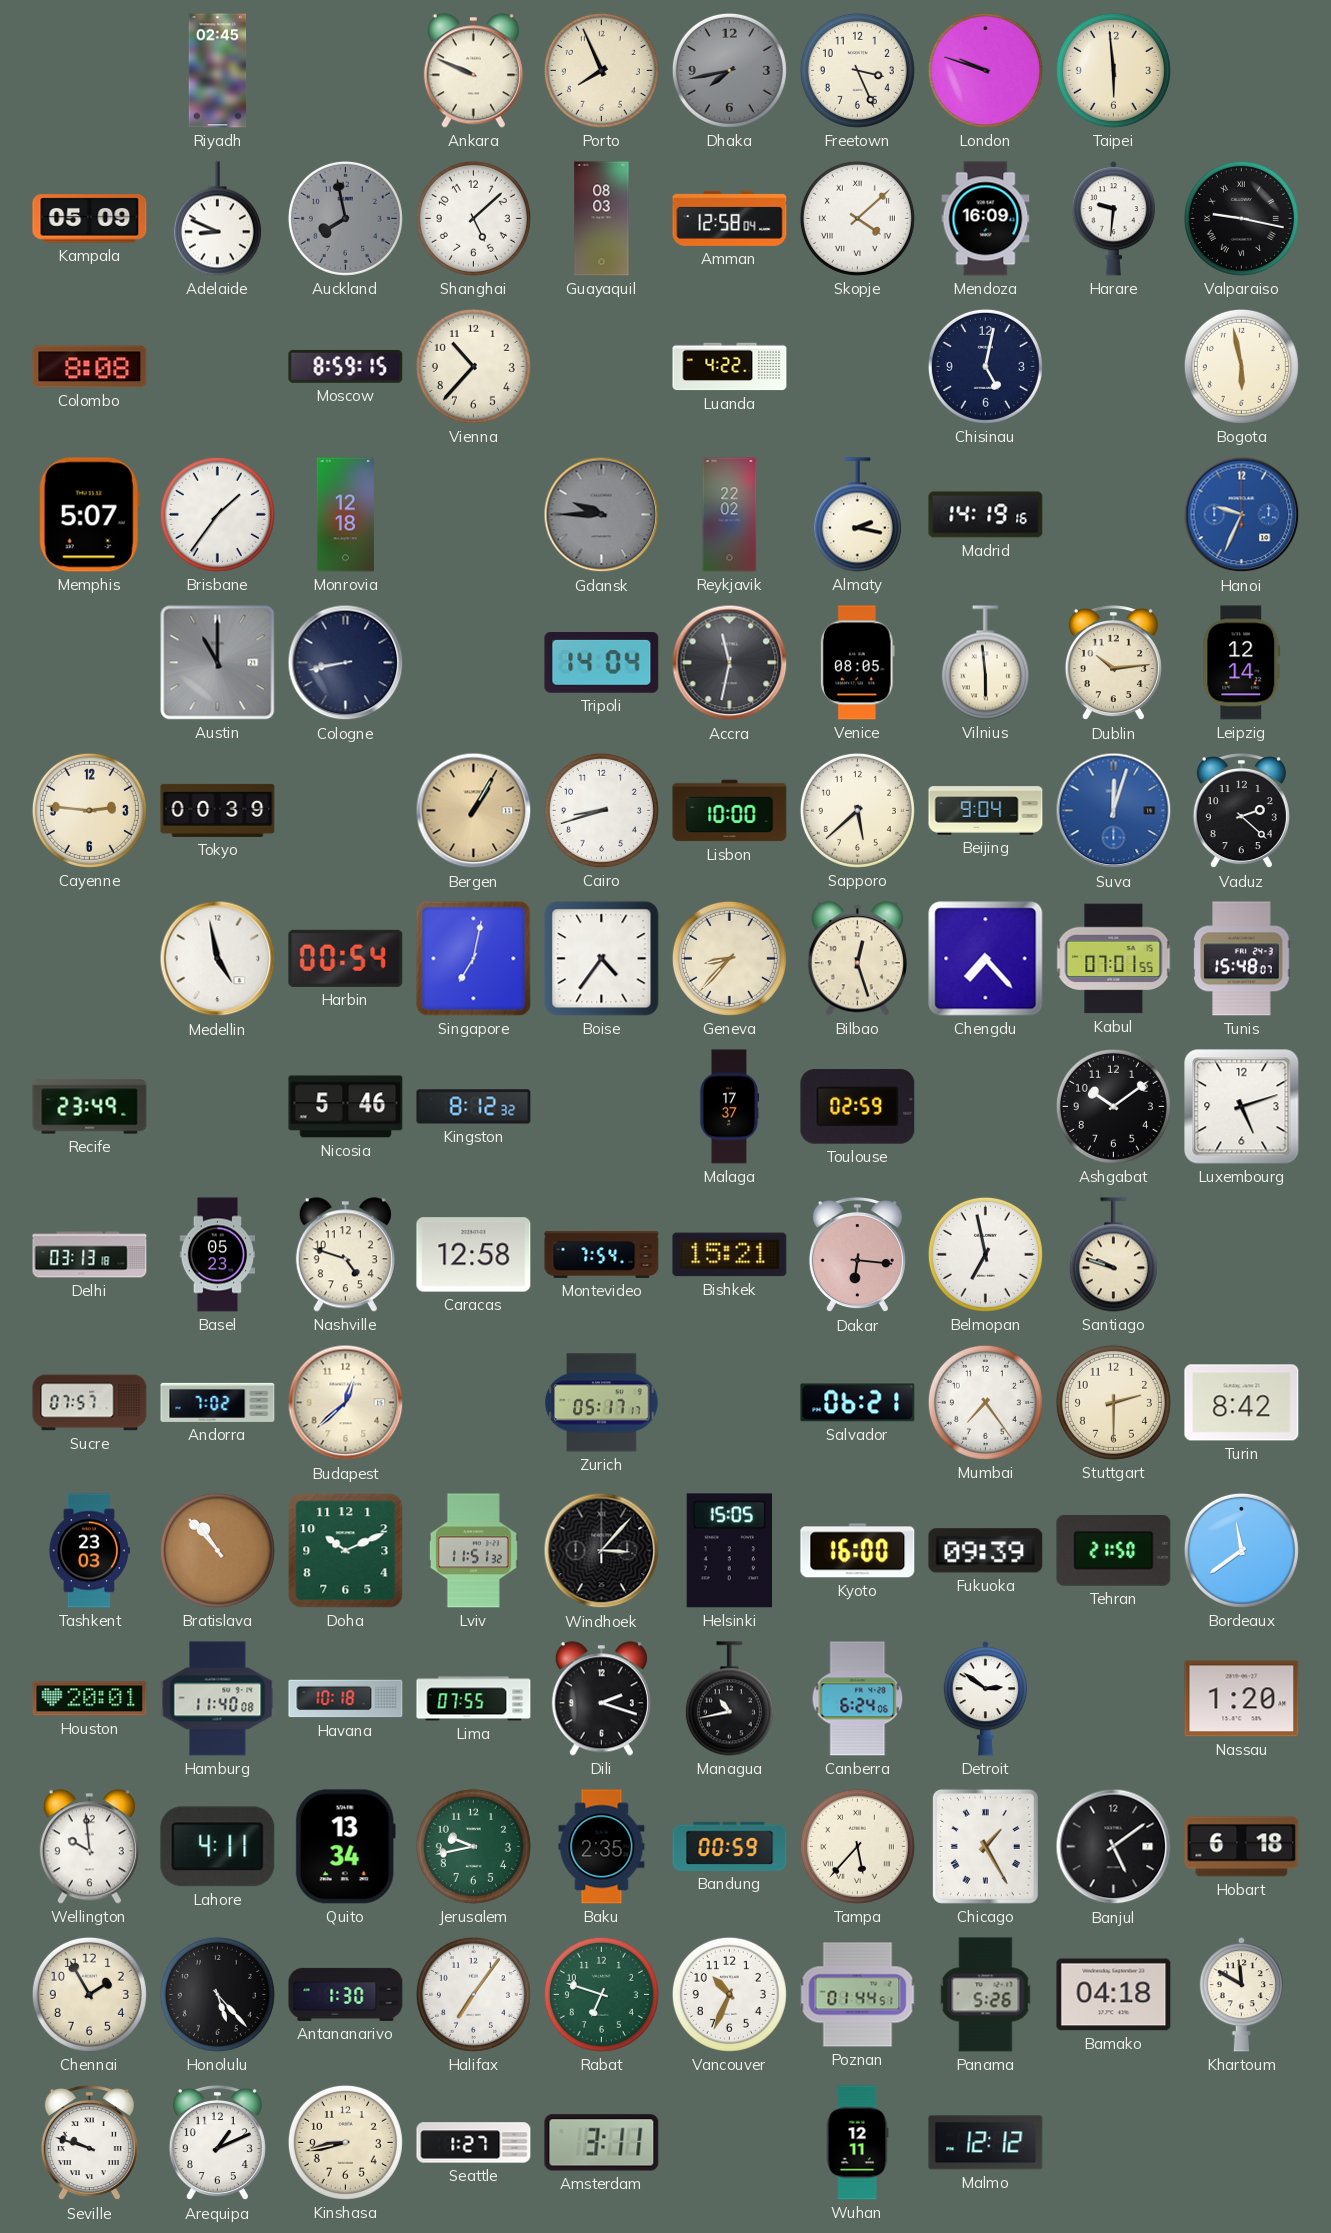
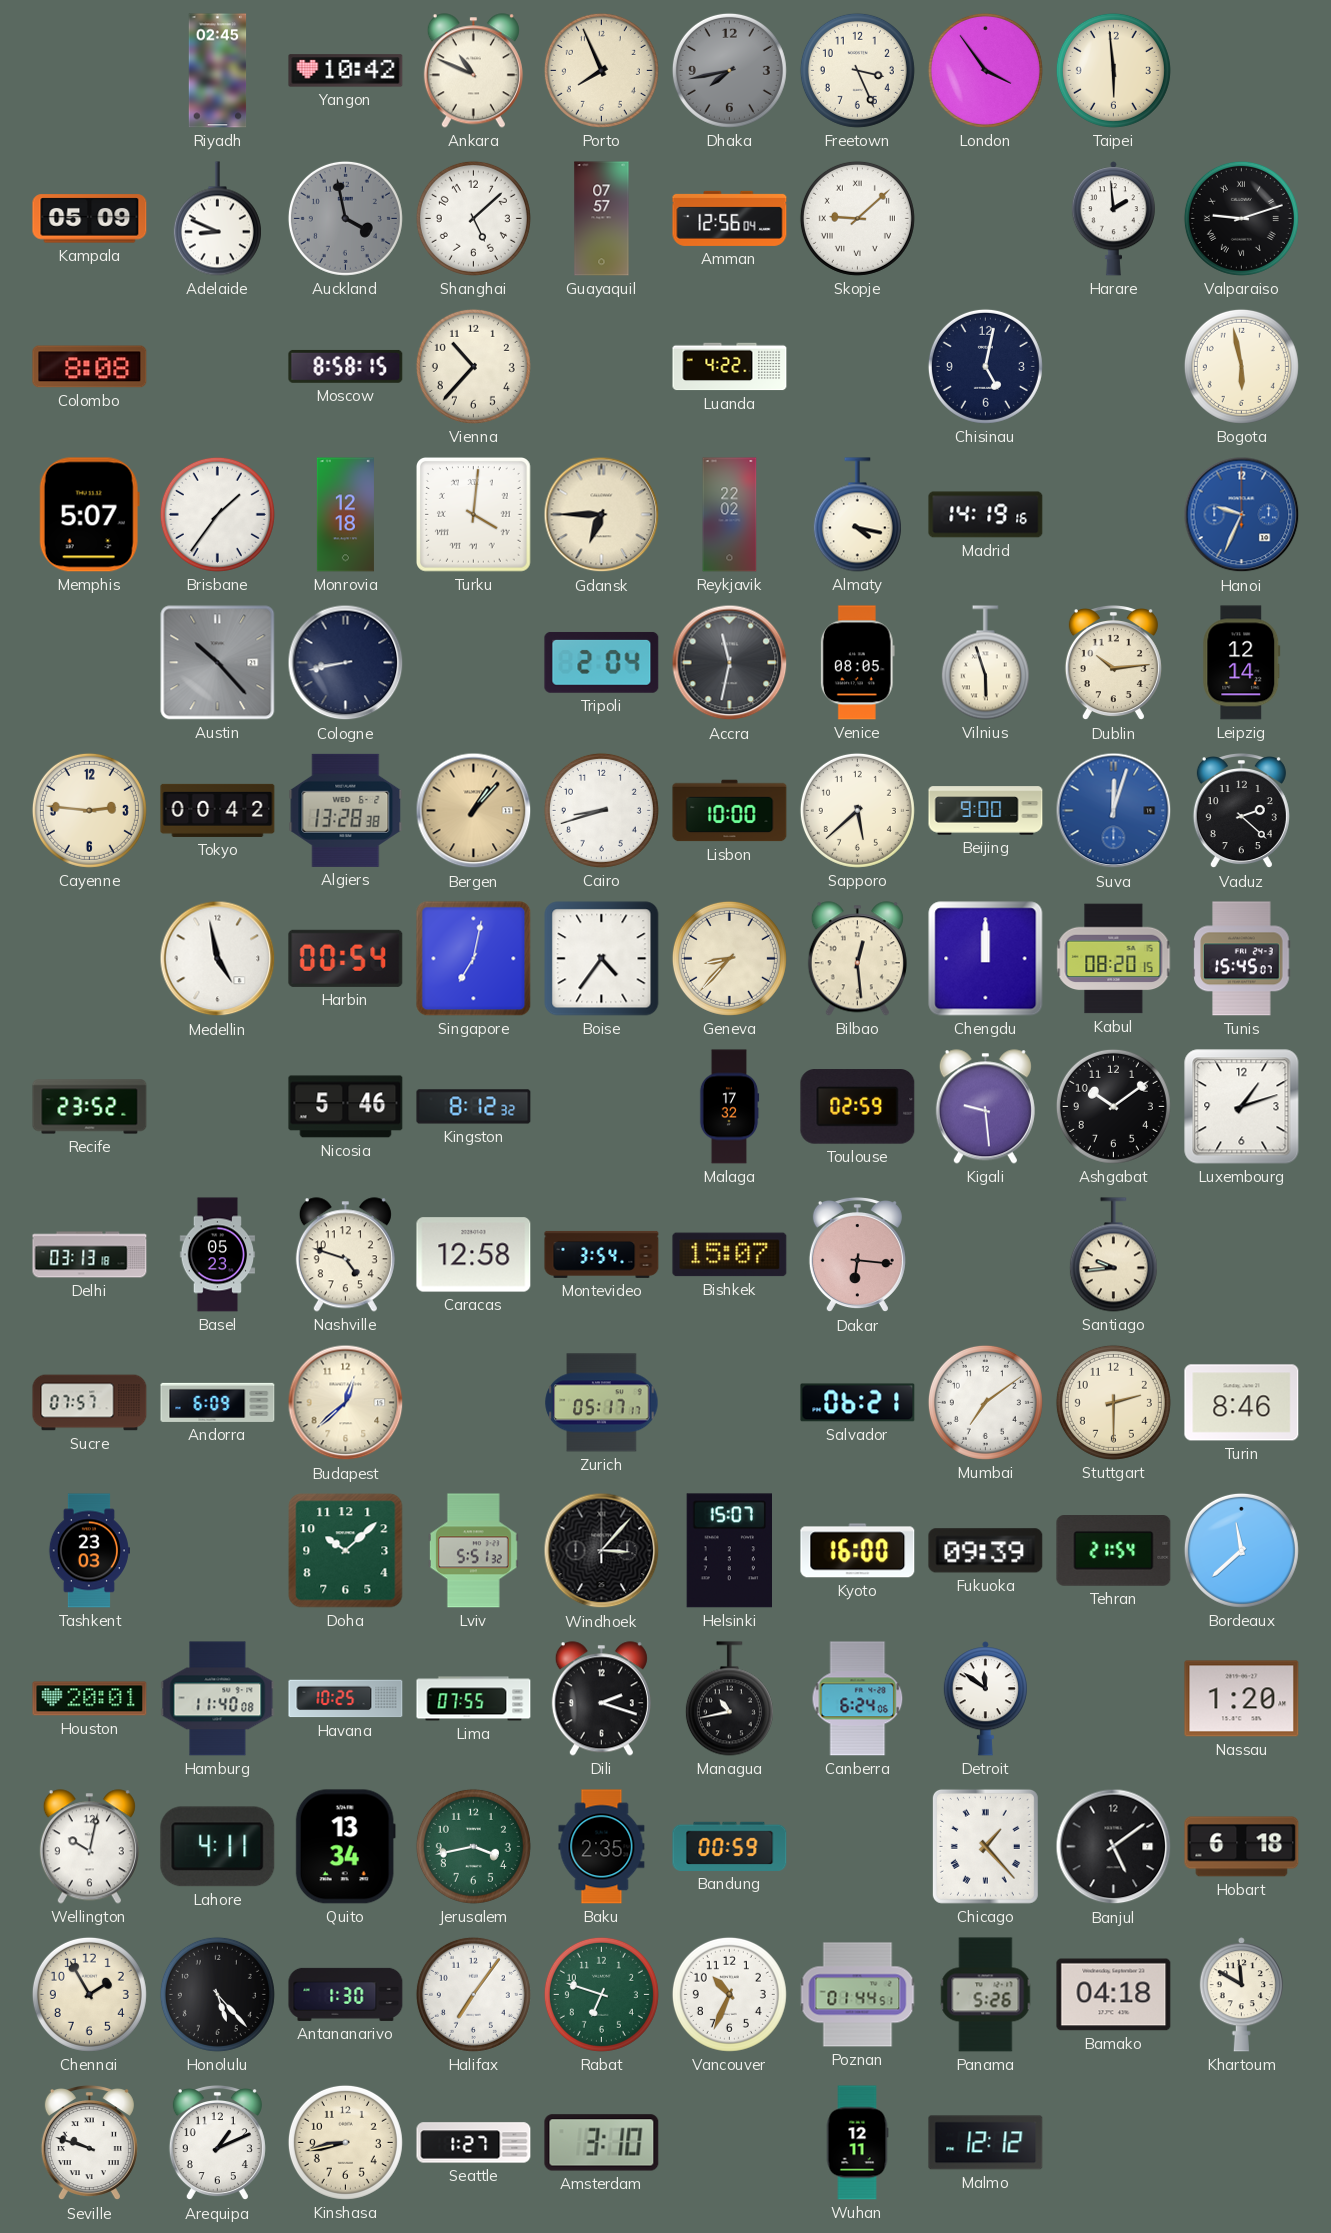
Yangon: none -> 10:42 (346, 71)
Ankara: 9:49 -> 10:49 (473, 71)
London: 9:48 -> 3:54 (985, 70)
Auckland: 7:58 -> 3:58 (345, 218)
Guayaquil: 08:03 -> 07:57 (602, 219)
Amman: 12:58 -> 12:56 (730, 218)
Skopje: 4:08 -> 9:08 (857, 218)
Mendoza: 16:09 -> none (986, 219)
Harare: 9:31 -> 1:59 (1113, 219)
Valparaiso: 9:17 -> 9:12 (1241, 218)
Moscow: 8:59 -> 8:58 (346, 366)
Turku: none -> 4:01 (474, 515)
Gdansk: 9:45 -> 6:45 (602, 515)
Gdansk dial: grey -> cream (602, 515)
Almaty: 2:17 -> 4:17 (857, 515)
Austin: 11:00 -> 10:23 (218, 663)
Tripoli: 14:04 -> 2:04 (602, 662)
Vilnius: 5:59 -> 5:57 (985, 663)
Tokyo: 00:39 -> 00:42 (218, 810)
Algiers: none -> 13:28 (346, 810)
Bergen: 1:05 -> 1:07 (474, 811)
Beijing: 9:04 -> 9:00 (986, 811)
Bilbao: 12:27 -> 12:29 (857, 959)
Chengdu: 7:23 -> 12:00 (986, 959)
Kabul: 07:01 -> 08:20 (1114, 959)
Tunis: 15:48 -> 15:45 (1242, 959)
Recife: 23:49 -> 23:52 (90, 1107)
Malaga: 17:37 -> 17:32 (729, 1107)
Kigali: none -> 9:29 (985, 1107)
Luxembourg: 5:12 -> 1:12 (1242, 1107)
Montevideo: 7:54 -> 3:54 (602, 1254)
Bishkek: 15:21 -> 15:07 (730, 1255)
Belmopan: 6:58 -> none (985, 1254)
Santiago: 9:48 -> 9:44 (1113, 1255)
Andorra: 7:02 -> 6:09 (218, 1402)
Mumbai: 7:24 -> 7:09 (985, 1402)
Turin: 8:42 -> 8:46 (1242, 1403)
Bratislava: 10:53 -> none (217, 1550)
Doha: 10:11 -> 10:08 (346, 1551)
Lviv: 11:51 -> 5:51 (473, 1551)
Helsinki: 15:05 -> 15:07 (729, 1551)
Tehran: 21:50 -> 21:54 (1114, 1551)
Bordeaux: 11:39 -> 11:38 (1241, 1550)
Havana: 10:18 -> 10:25 (346, 1699)
Detroit: 2:51 -> 11:51 (985, 1699)
Wellington: 9:59 -> 10:02 (89, 1847)
Jerusalem: 9:43 -> 3:43 (473, 1846)
Tampa: 5:37 -> none (857, 1846)
Chicago: 1:25 -> 1:23 (985, 1846)
Amsterdam: 3:11 -> 3:10 (602, 2143)
